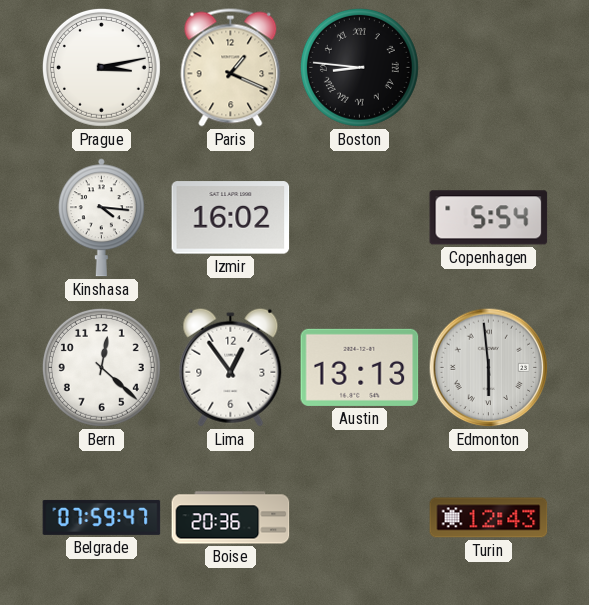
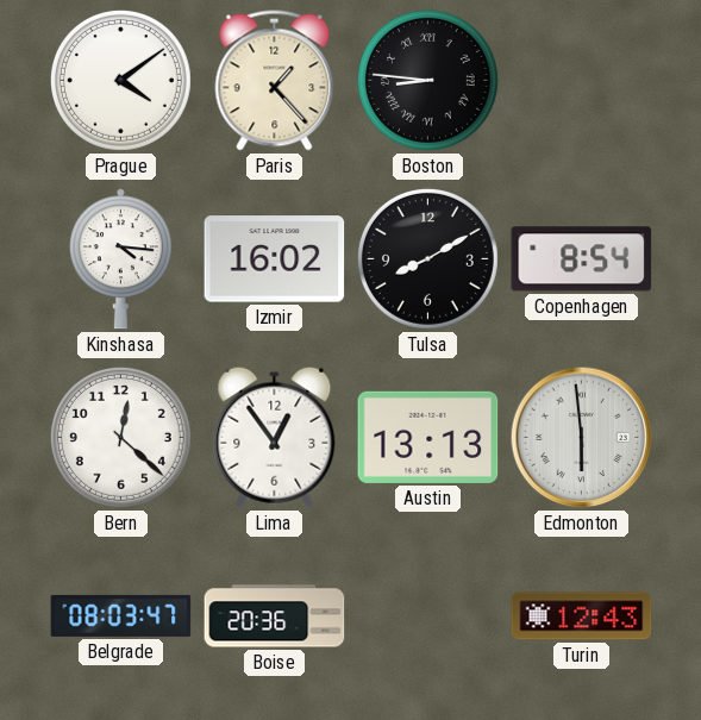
Prague: 3:13 -> 4:09 (120, 80)
Paris: 1:19 -> 1:23 (275, 81)
Tulsa: none -> 8:10 (427, 258)
Copenhagen: 5:54 -> 8:54 (582, 259)
Belgrade: 07:59 -> 08:03 (121, 615)
